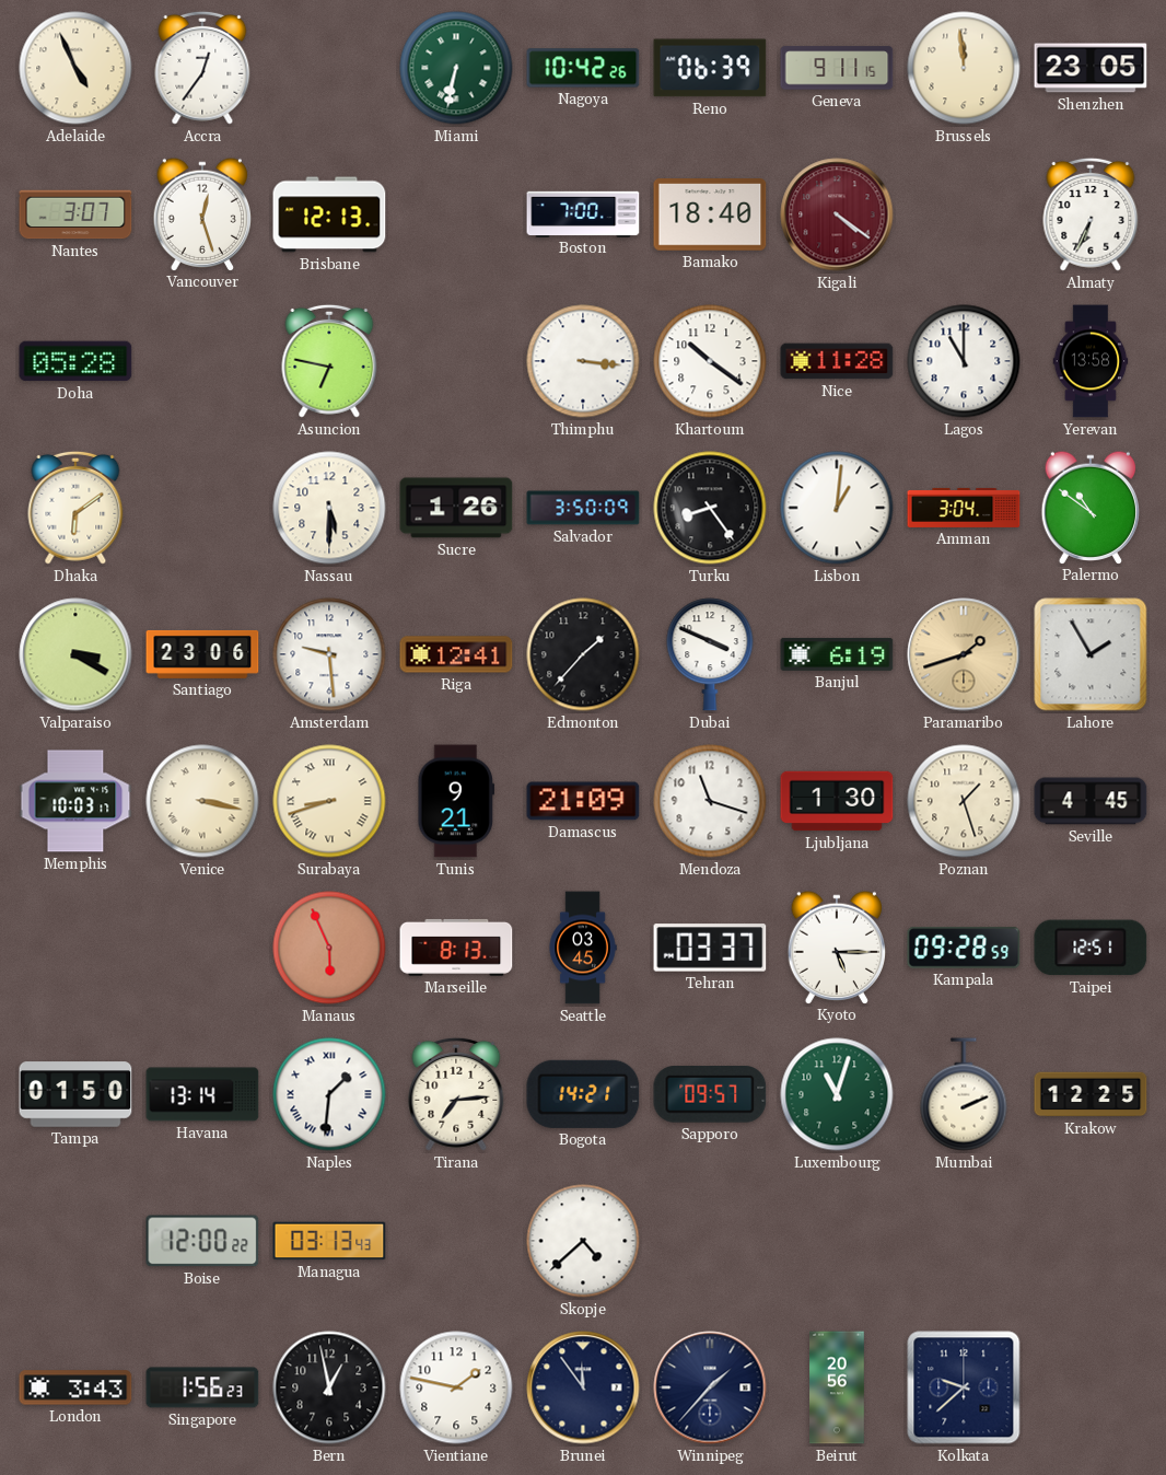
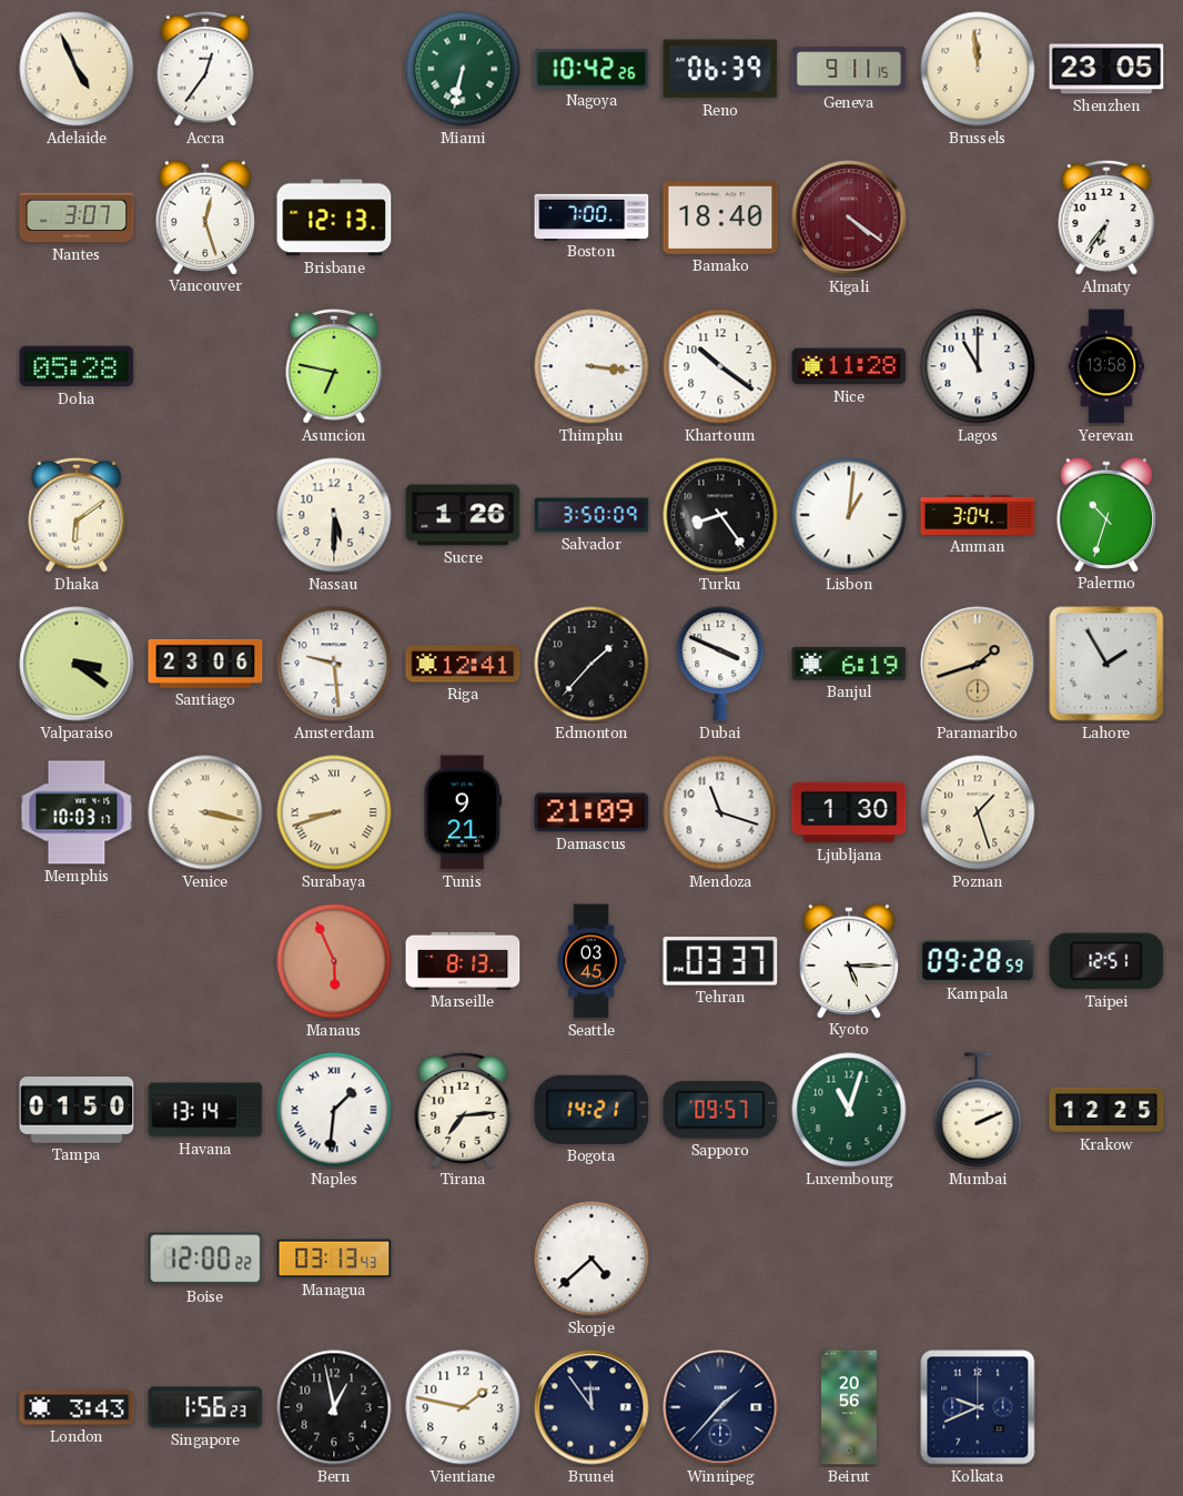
Almaty: 6:34 -> 6:36 (1106, 218)
Palermo: 10:51 -> 10:33 (1106, 514)
Valparaiso: 3:20 -> 3:21 (77, 664)
Seville: 4:45 -> none (1091, 801)
Kolkata: 9:38 -> 9:41 (978, 1407)
